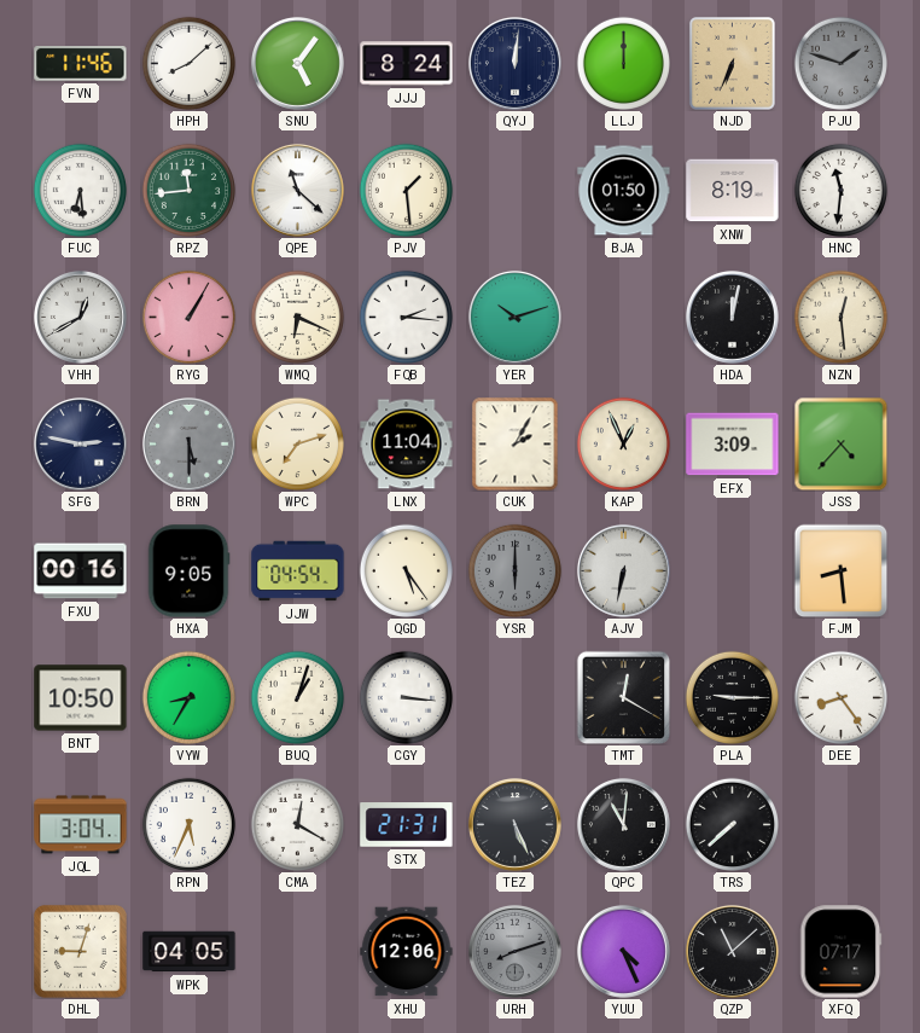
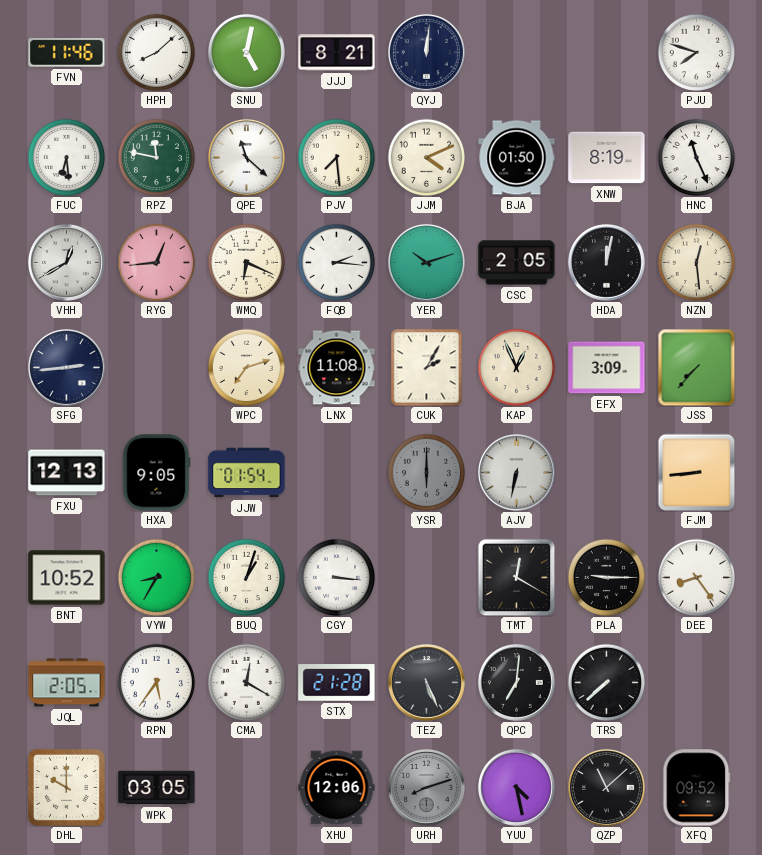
SNU: 5:06 -> 5:02 (246, 52)
JJJ: 8:24 -> 8:21 (337, 53)
LLJ: 12:00 -> none (623, 63)
NJD: 6:34 -> none (732, 63)
PJU: 1:48 -> 7:48 (696, 52)
PJU dial: grey -> white (696, 52)
RPZ: 11:44 -> 11:47 (156, 157)
PJV: 1:29 -> 7:29 (336, 157)
JJM: none -> 4:11 (426, 157)
HNC: 11:31 -> 11:26 (696, 157)
RYG: 1:05 -> 12:44 (156, 262)
CSC: none -> 2:05 (517, 263)
SFG: 2:47 -> 2:44 (66, 367)
BRN: 5:30 -> none (188, 443)
LNX: 11:04 -> 11:08 (337, 368)
JSS: 4:37 -> 7:37 (696, 367)
FXU: 00:16 -> 12:13 (67, 473)
JJW: 04:54 -> 01:54 (247, 473)
QGD: 5:24 -> none (406, 570)
FJM: 8:29 -> 8:44 (696, 472)
BNT: 10:50 -> 10:52 (67, 578)
JQL: 3:04 -> 2:05 (67, 683)
RPN: 5:34 -> 5:36 (156, 682)
STX: 21:31 -> 21:28 (337, 683)
QPC: 11:01 -> 7:01 (516, 682)
DHL: 9:03 -> 10:00 (66, 787)
WPK: 04:05 -> 03:05 (157, 788)
YUU: 4:26 -> 4:28 (516, 787)
XFQ: 07:17 -> 09:52 (697, 788)
